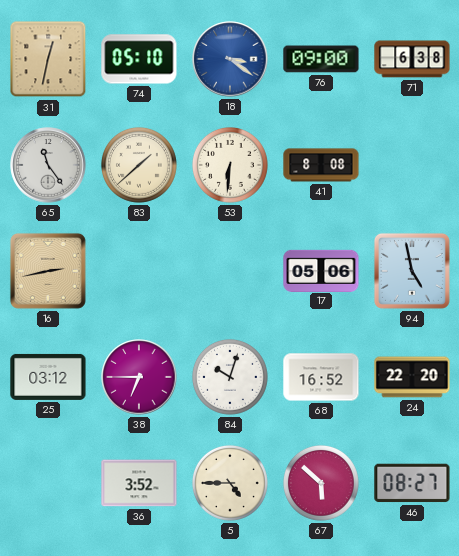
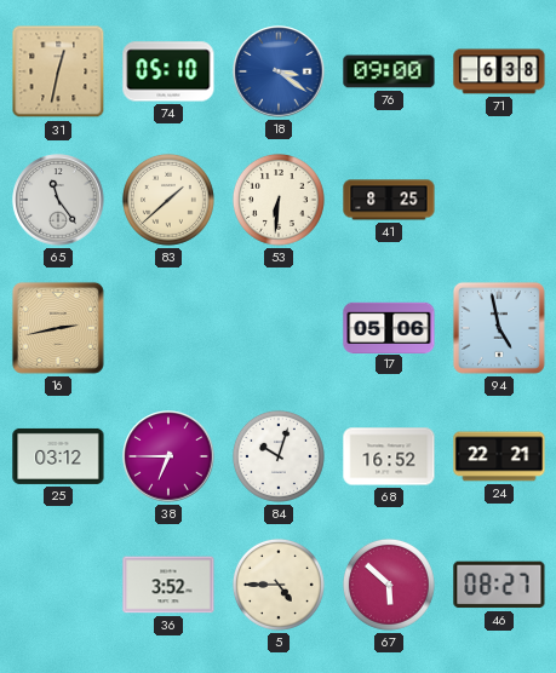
41: 8:08 -> 8:25 (389, 200)
24: 22:20 -> 22:21 (499, 456)
